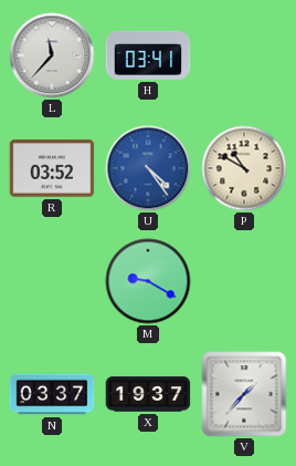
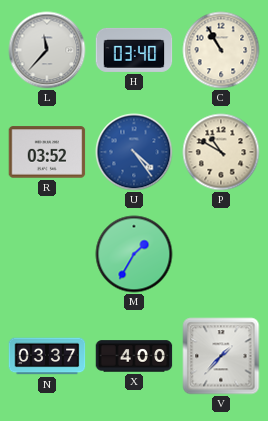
H: 03:41 -> 03:40 (134, 50)
C: none -> 10:55 (221, 50)
M: 9:20 -> 1:35 (134, 254)
X: 19:37 -> 4:00 (134, 356)
